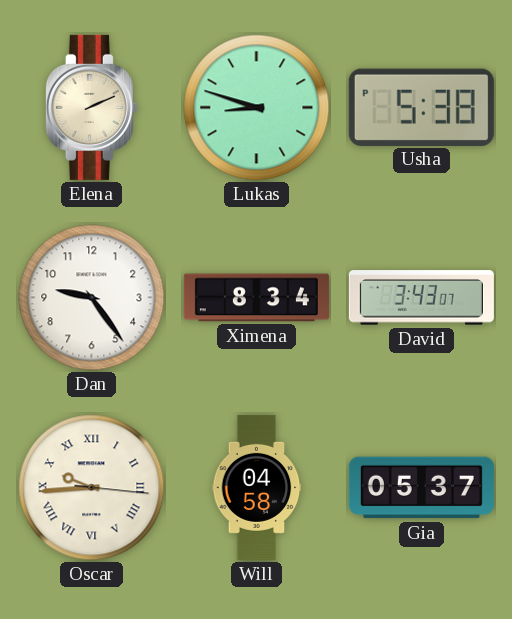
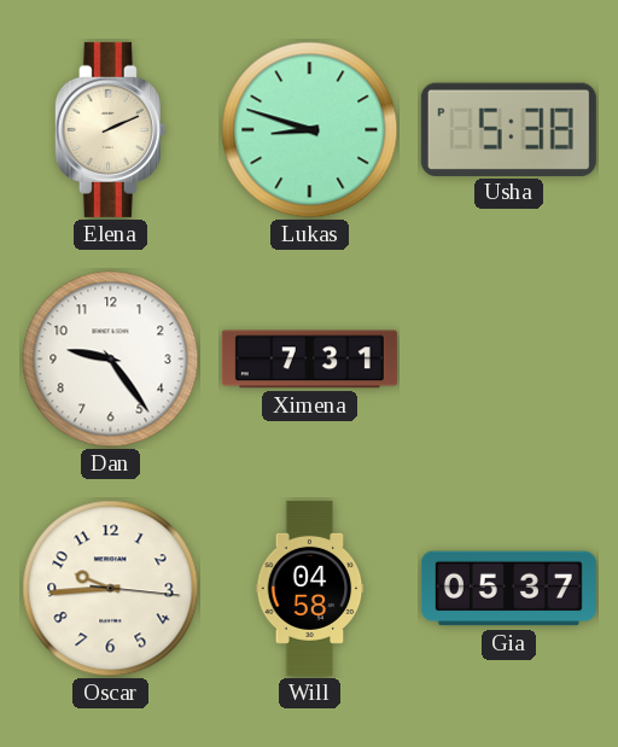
Ximena: 8:34 -> 7:31 (309, 360)
David: 3:43 -> none (421, 298)
Oscar numerals: Roman -> Arabic (111, 589)
